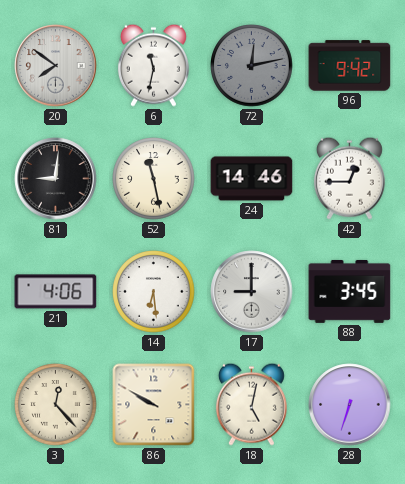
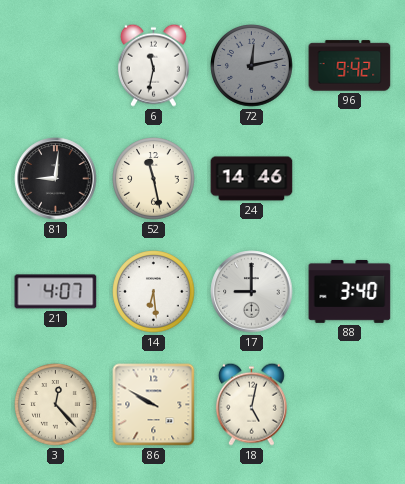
20: 7:51 -> none (56, 66)
42: 12:45 -> none (349, 178)
21: 4:06 -> 4:07 (56, 292)
88: 3:45 -> 3:40 (350, 291)
28: 6:33 -> none (350, 405)
